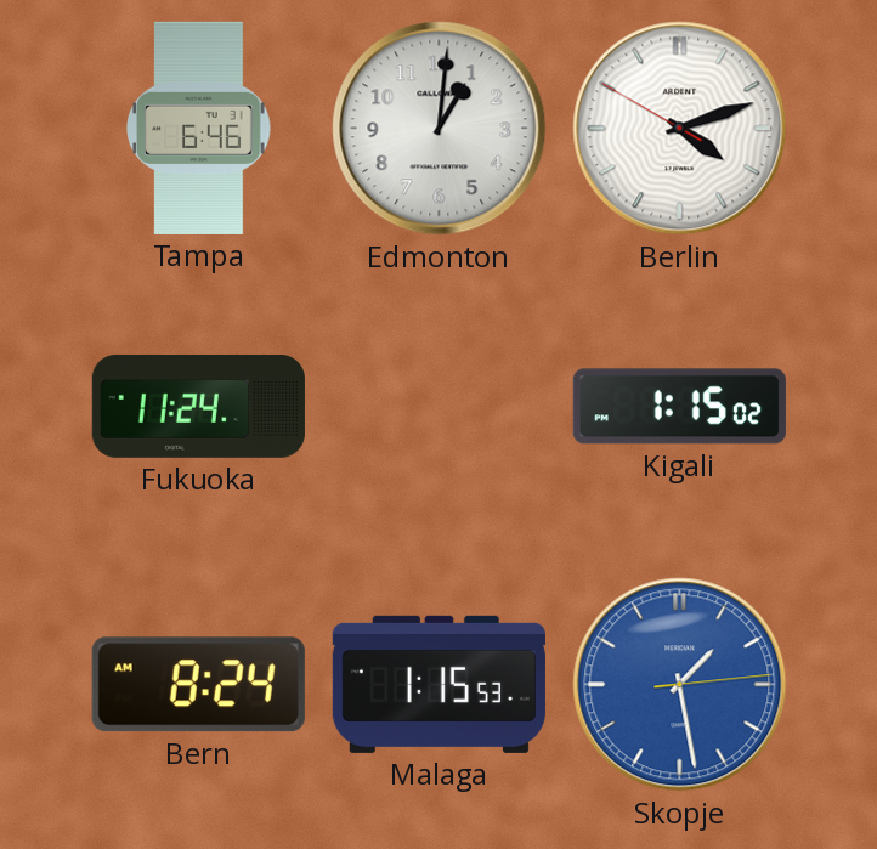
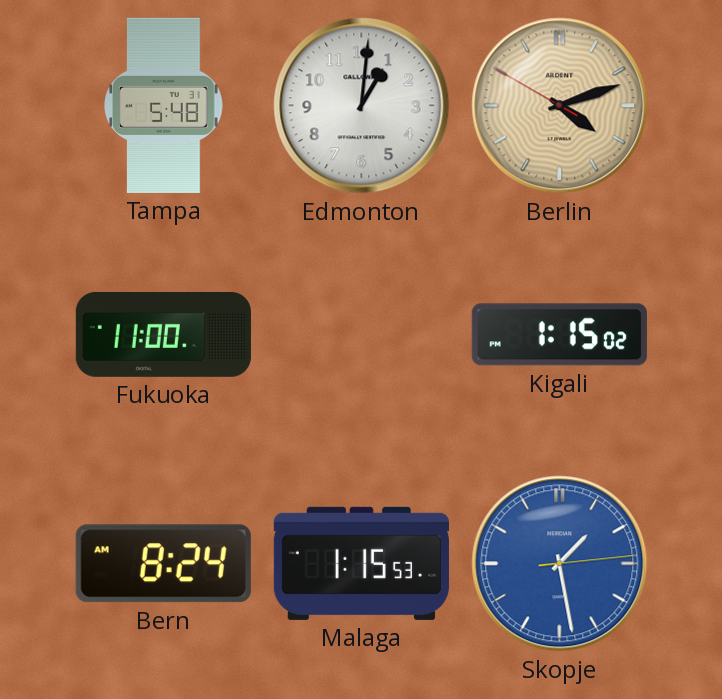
Tampa: 6:46 -> 5:48 (164, 105)
Berlin dial: white -> champagne (560, 106)
Fukuoka: 11:24 -> 11:00 (163, 334)
